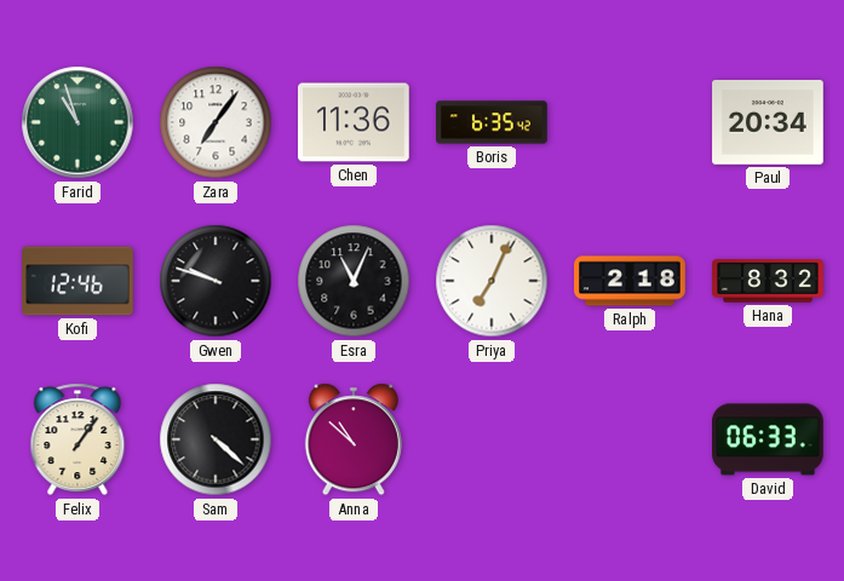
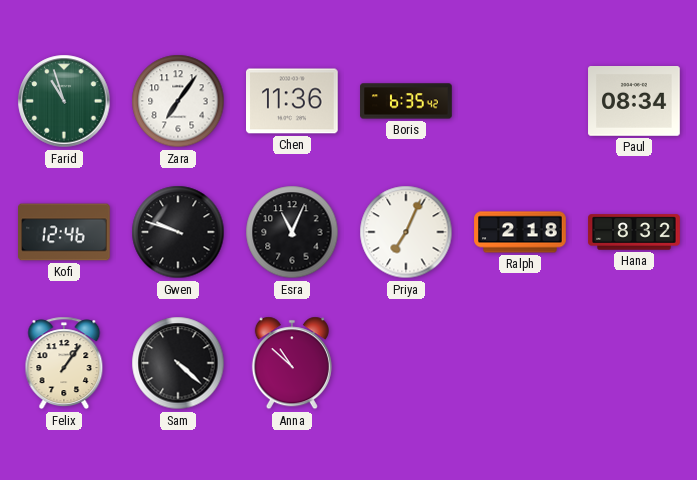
Paul: 20:34 -> 08:34 (634, 102)
David: 06:33 -> none (768, 439)
